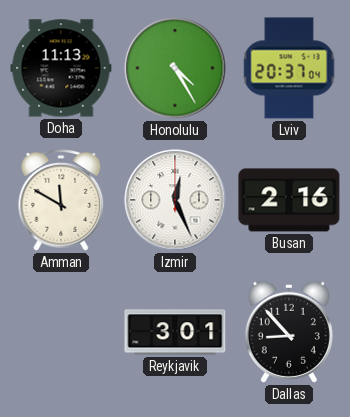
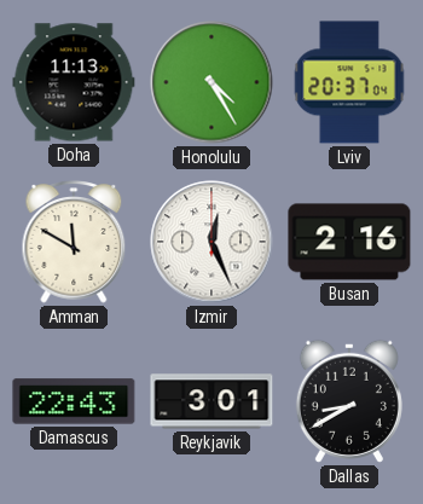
Damascus: none -> 22:43 (74, 401)
Dallas: 8:53 -> 8:40 (349, 401)
